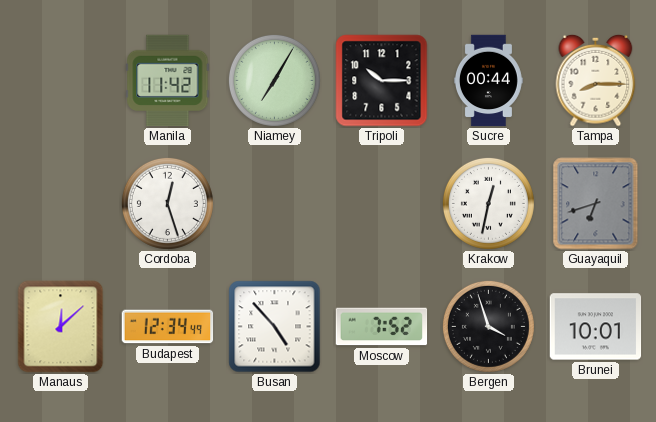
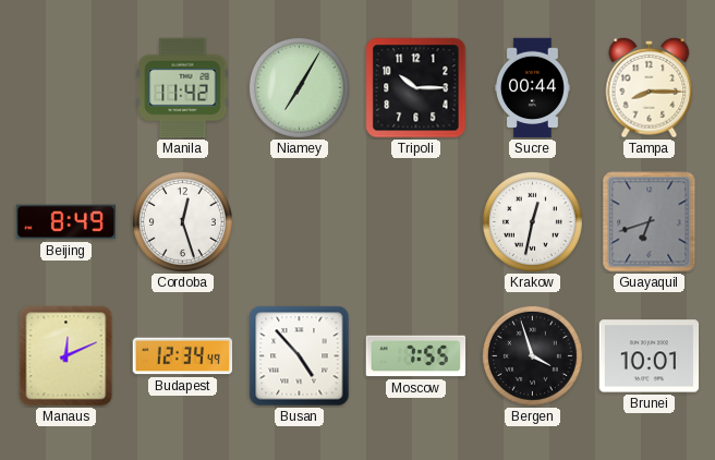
Beijing: none -> 8:49 (66, 222)
Manaus: 12:08 -> 12:11 (66, 356)
Moscow: 7:52 -> 7:55 (416, 356)
